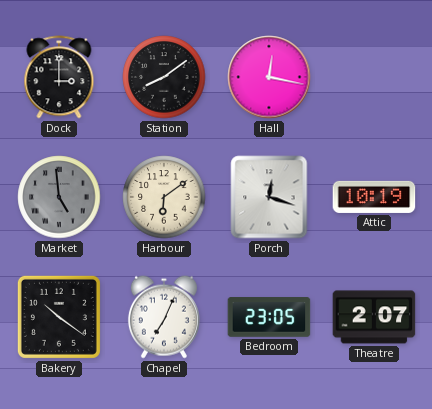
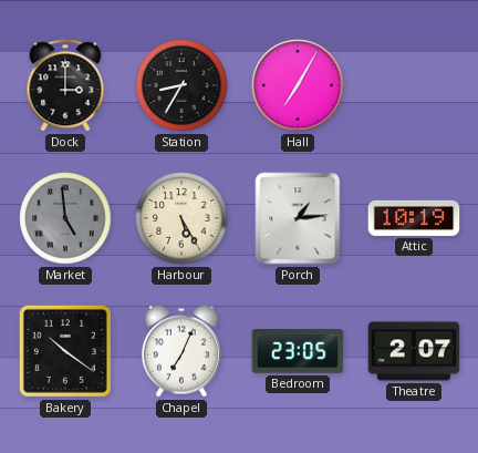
Station: 8:09 -> 8:35 (181, 85)
Hall: 12:17 -> 7:05 (298, 85)
Harbour: 6:09 -> 5:25 (181, 218)
Porch: 12:18 -> 1:14 (298, 218)
